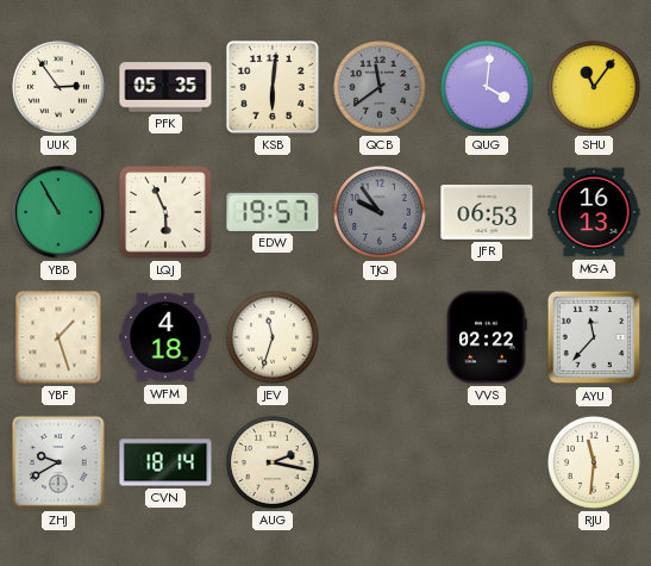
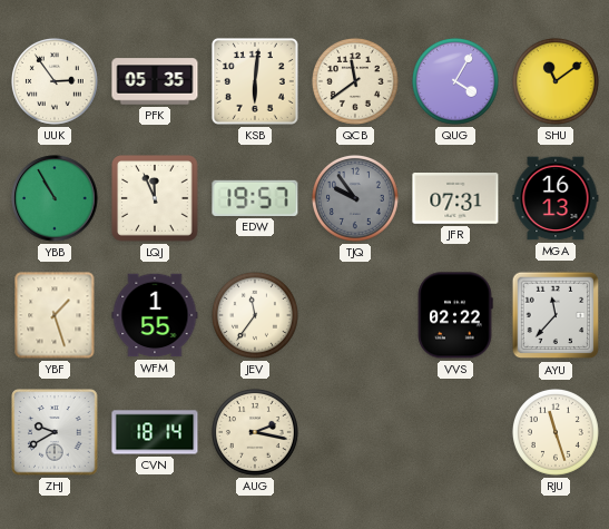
QCB dial: grey -> cream (355, 81)
QUG: 4:01 -> 4:05 (455, 81)
SHU: 11:06 -> 11:09 (556, 81)
LQJ: 5:56 -> 11:56 (156, 199)
JFR: 06:53 -> 07:31 (455, 199)
WFM: 4:18 -> 1:55 (155, 315)
JEV: 11:33 -> 11:36 (255, 315)
RJU: 11:31 -> 11:27 (556, 432)
